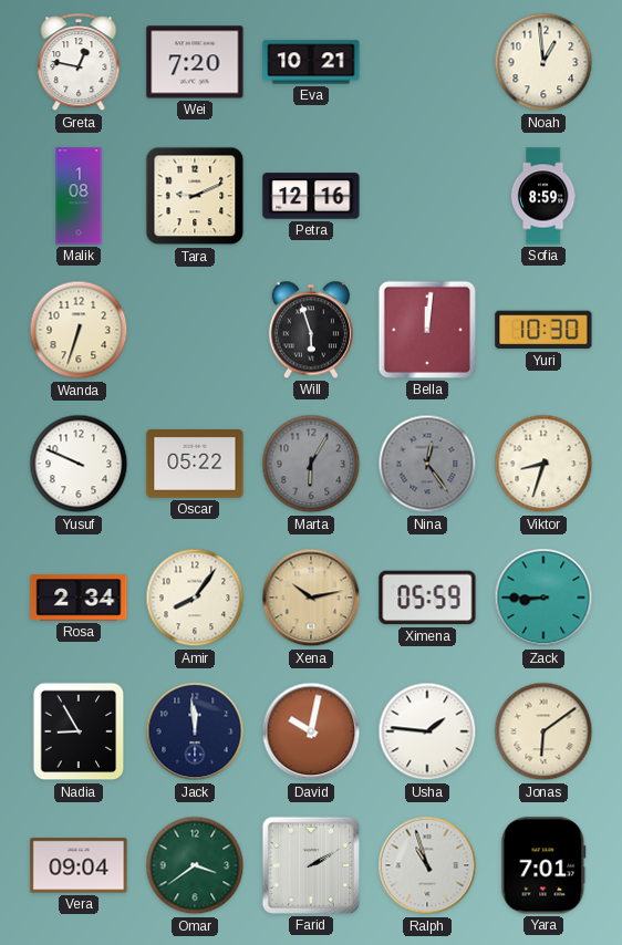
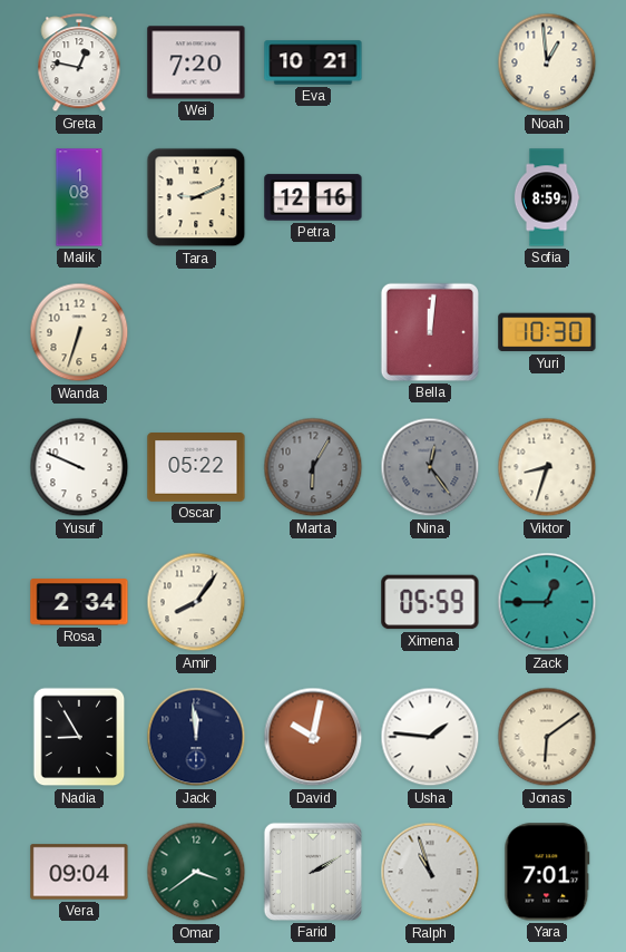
Will: 5:57 -> none (310, 330)
Xena: 10:13 -> none (311, 598)
Zack: 8:45 -> 12:45 (547, 602)
